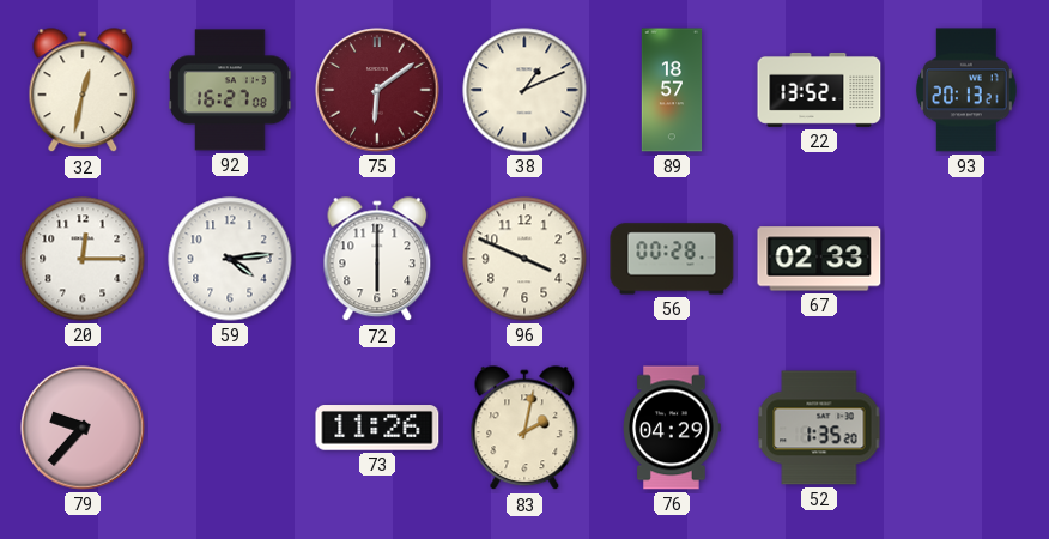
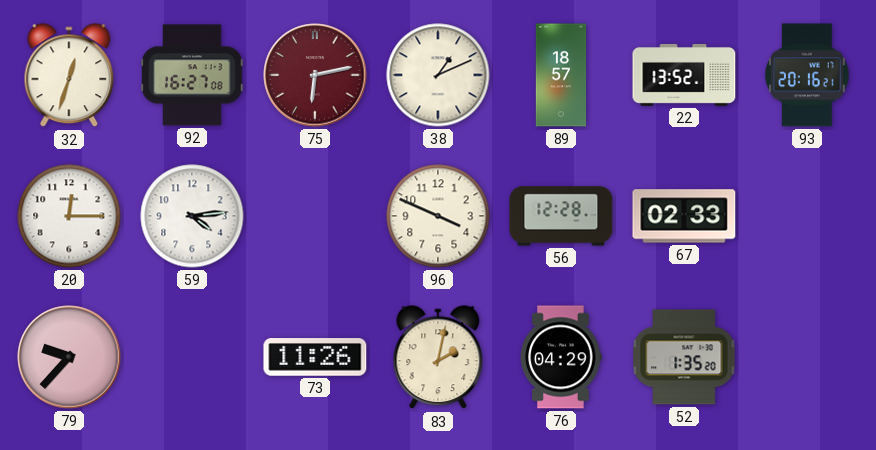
32: 12:32 -> 12:33 (69, 76)
75: 6:09 -> 6:13 (315, 75)
93: 20:13 -> 20:16 (807, 75)
72: 6:00 -> none (377, 260)
56: 00:28 -> 12:28 (561, 216)
